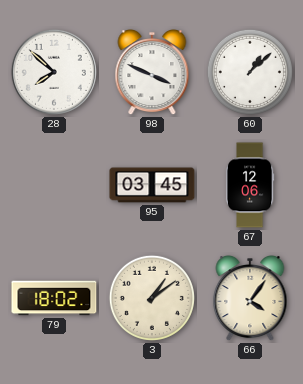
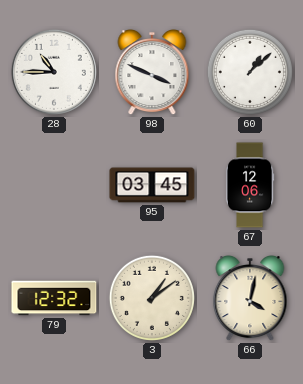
28: 7:52 -> 10:45 (54, 72)
79: 18:02 -> 12:32 (54, 298)
66: 4:06 -> 4:02 (250, 299)
